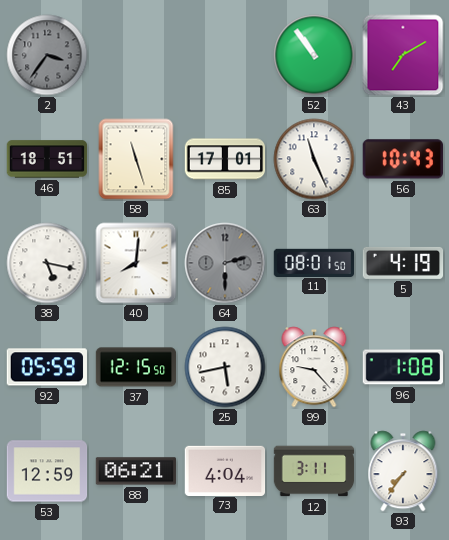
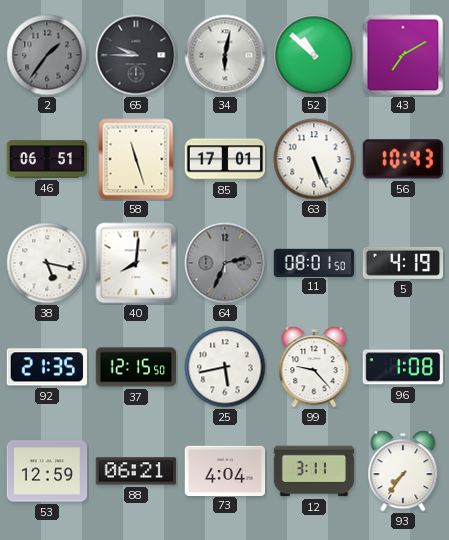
2: 3:36 -> 1:36 (47, 55)
65: none -> 9:45 (136, 55)
34: none -> 6:02 (225, 55)
52: 10:54 -> 10:52 (314, 55)
46: 18:51 -> 06:51 (47, 159)
63: 11:26 -> 5:26 (314, 159)
64: 2:30 -> 2:34 (225, 263)
92: 05:59 -> 21:35 (46, 367)
